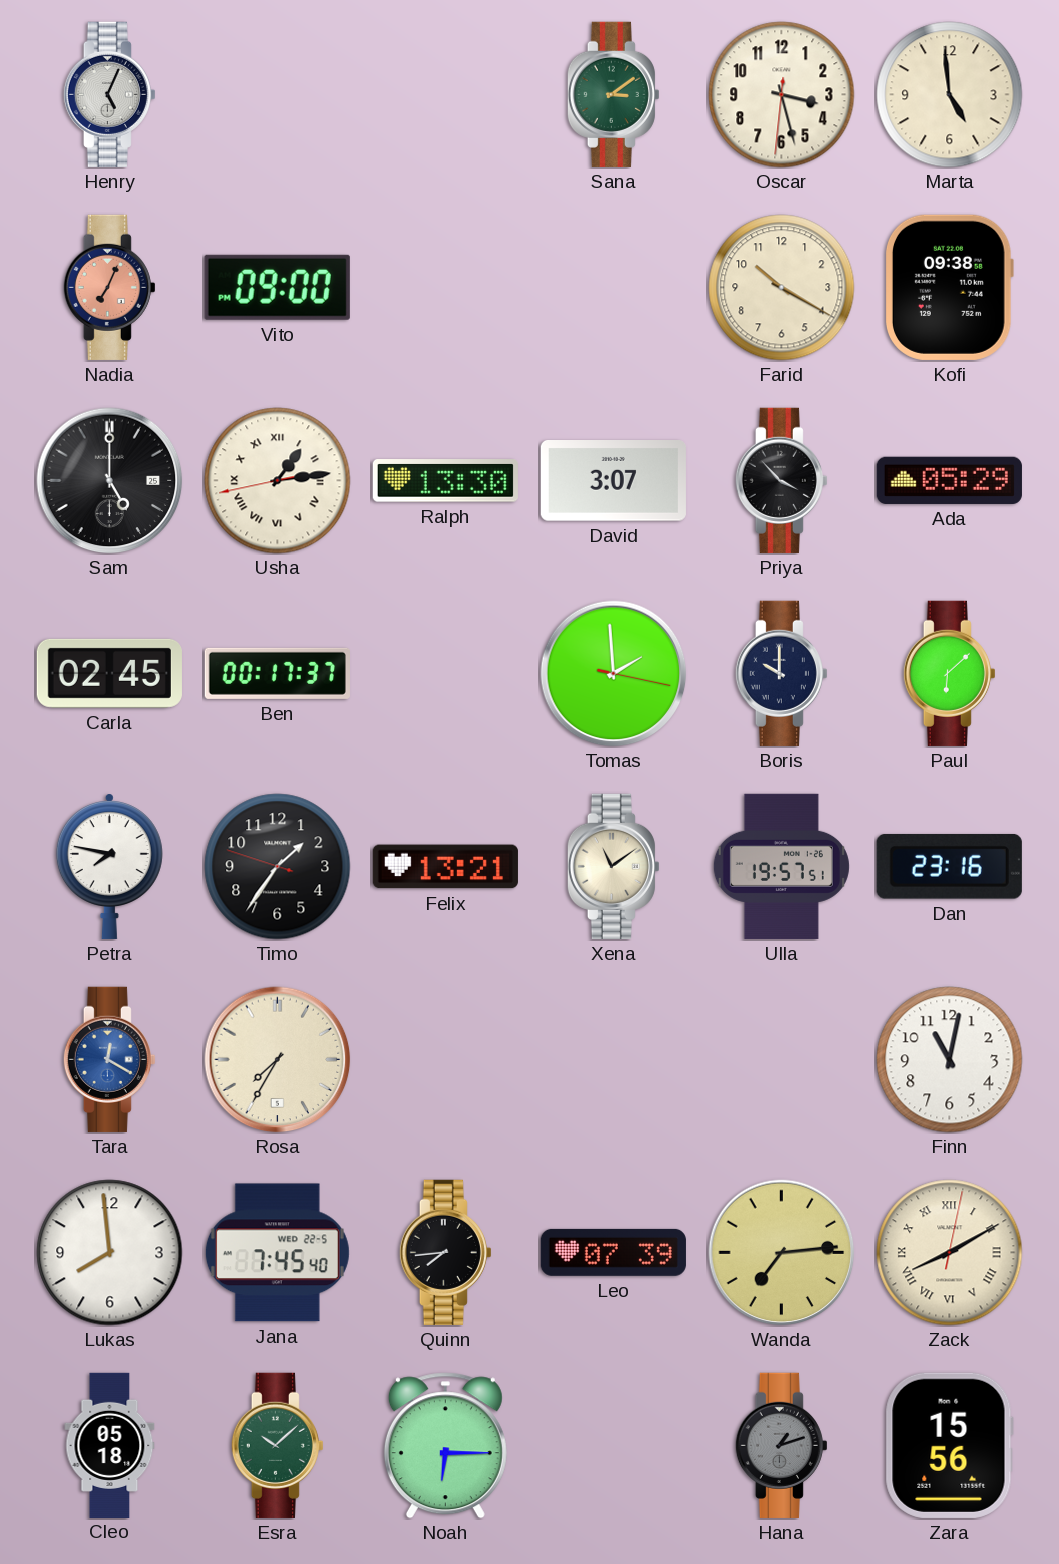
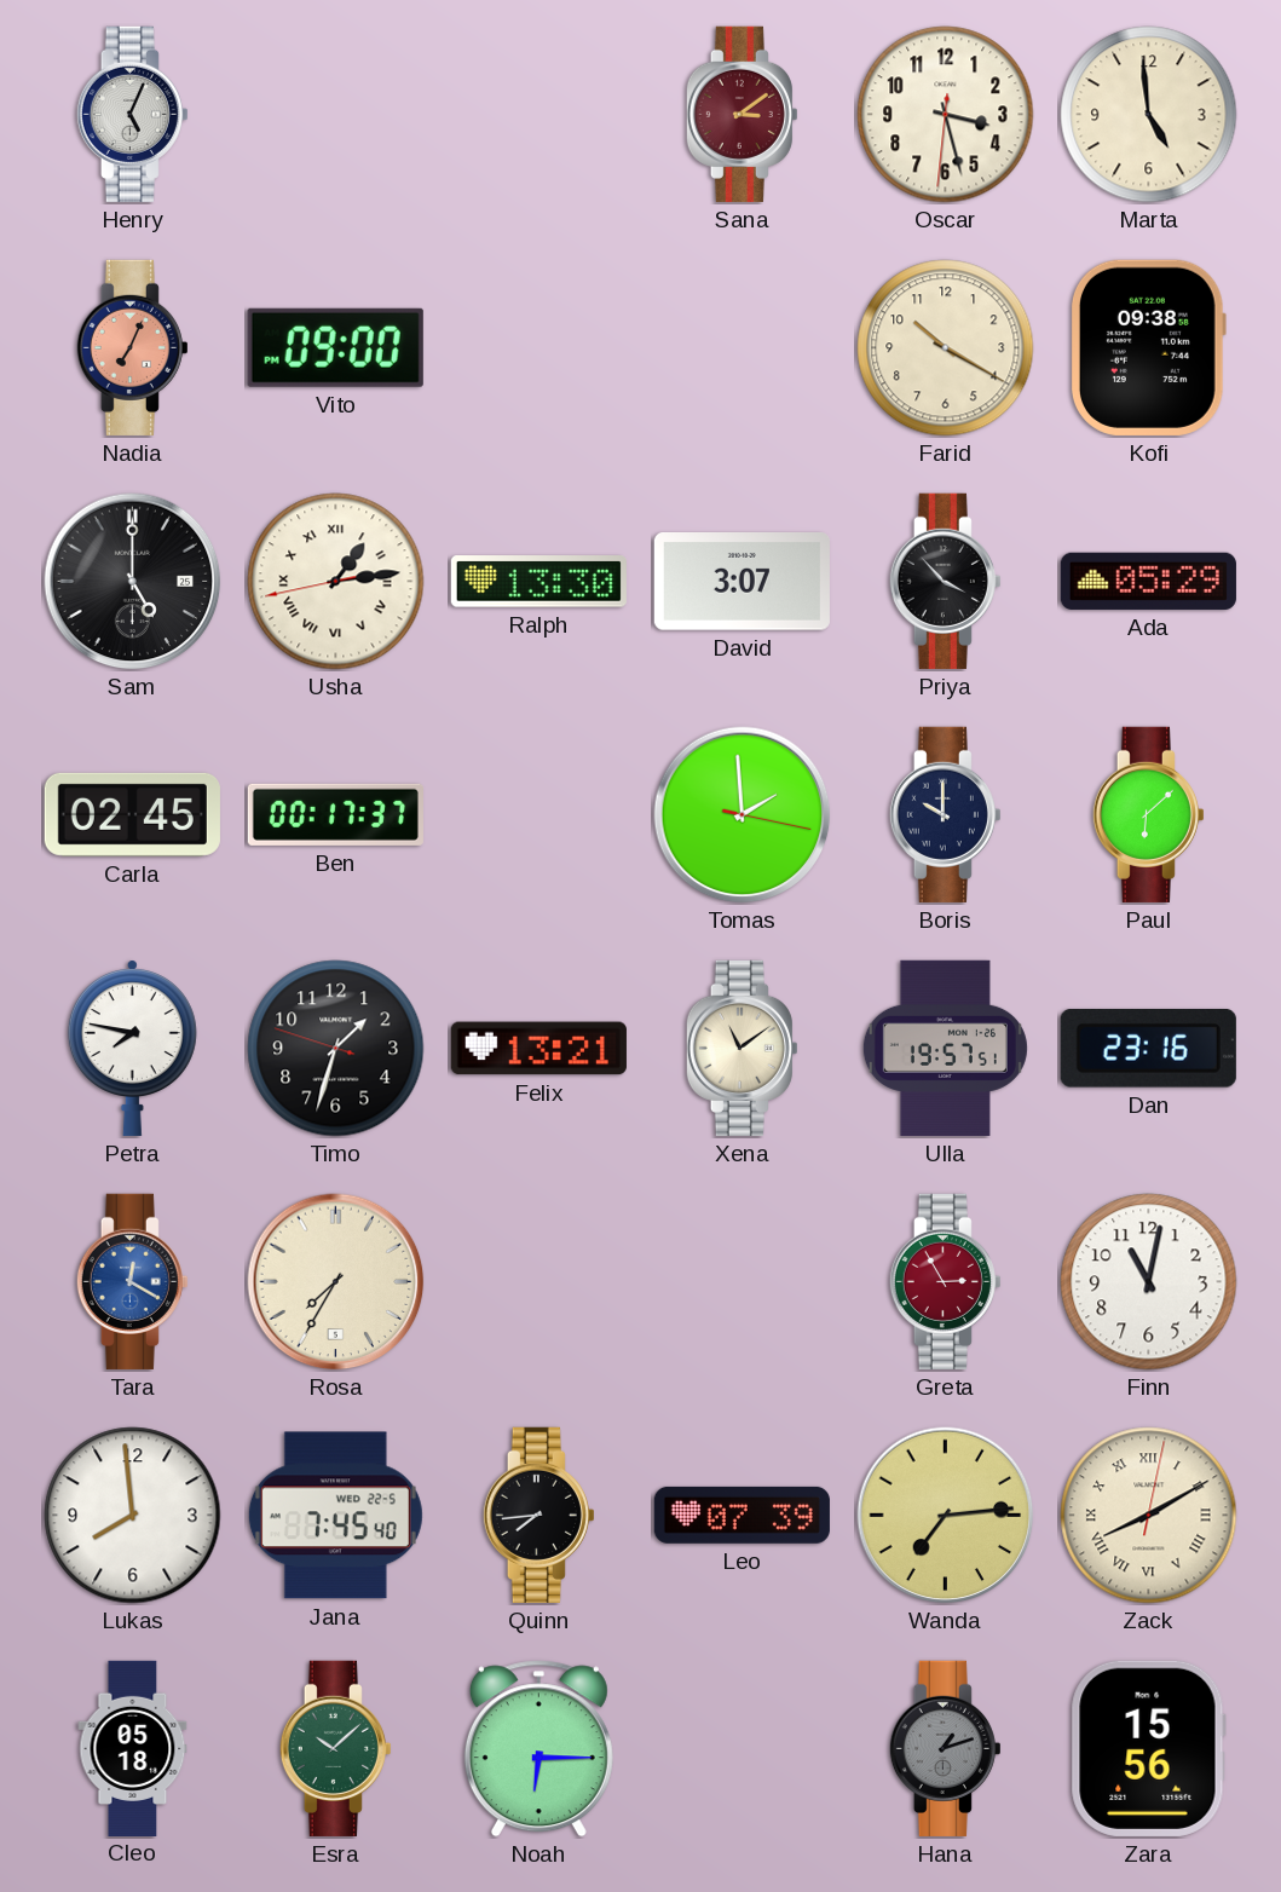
Sana dial: green -> burgundy (742, 114)
Timo: 1:35 -> 1:32 (336, 1049)
Greta: none -> 2:55 (945, 1281)
